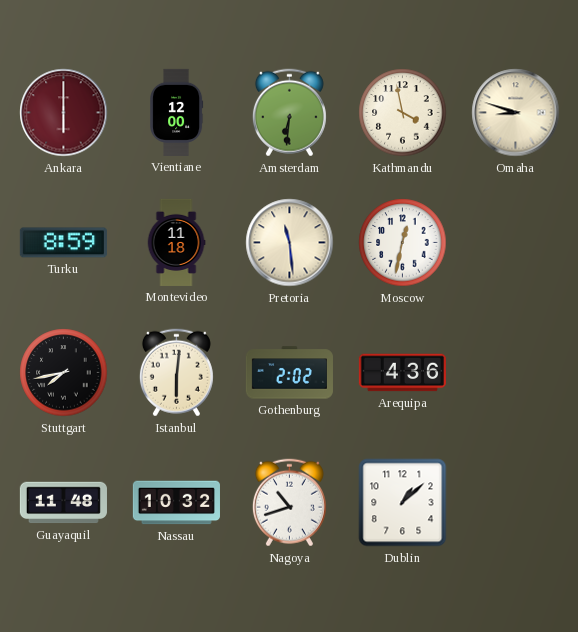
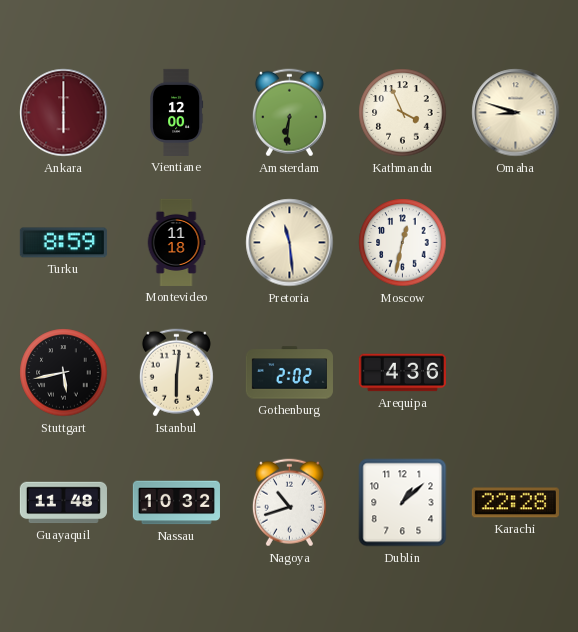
Kathmandu: 3:58 -> 3:56 (403, 113)
Stuttgart: 7:43 -> 5:43 (64, 373)
Karachi: none -> 22:28 (515, 503)
